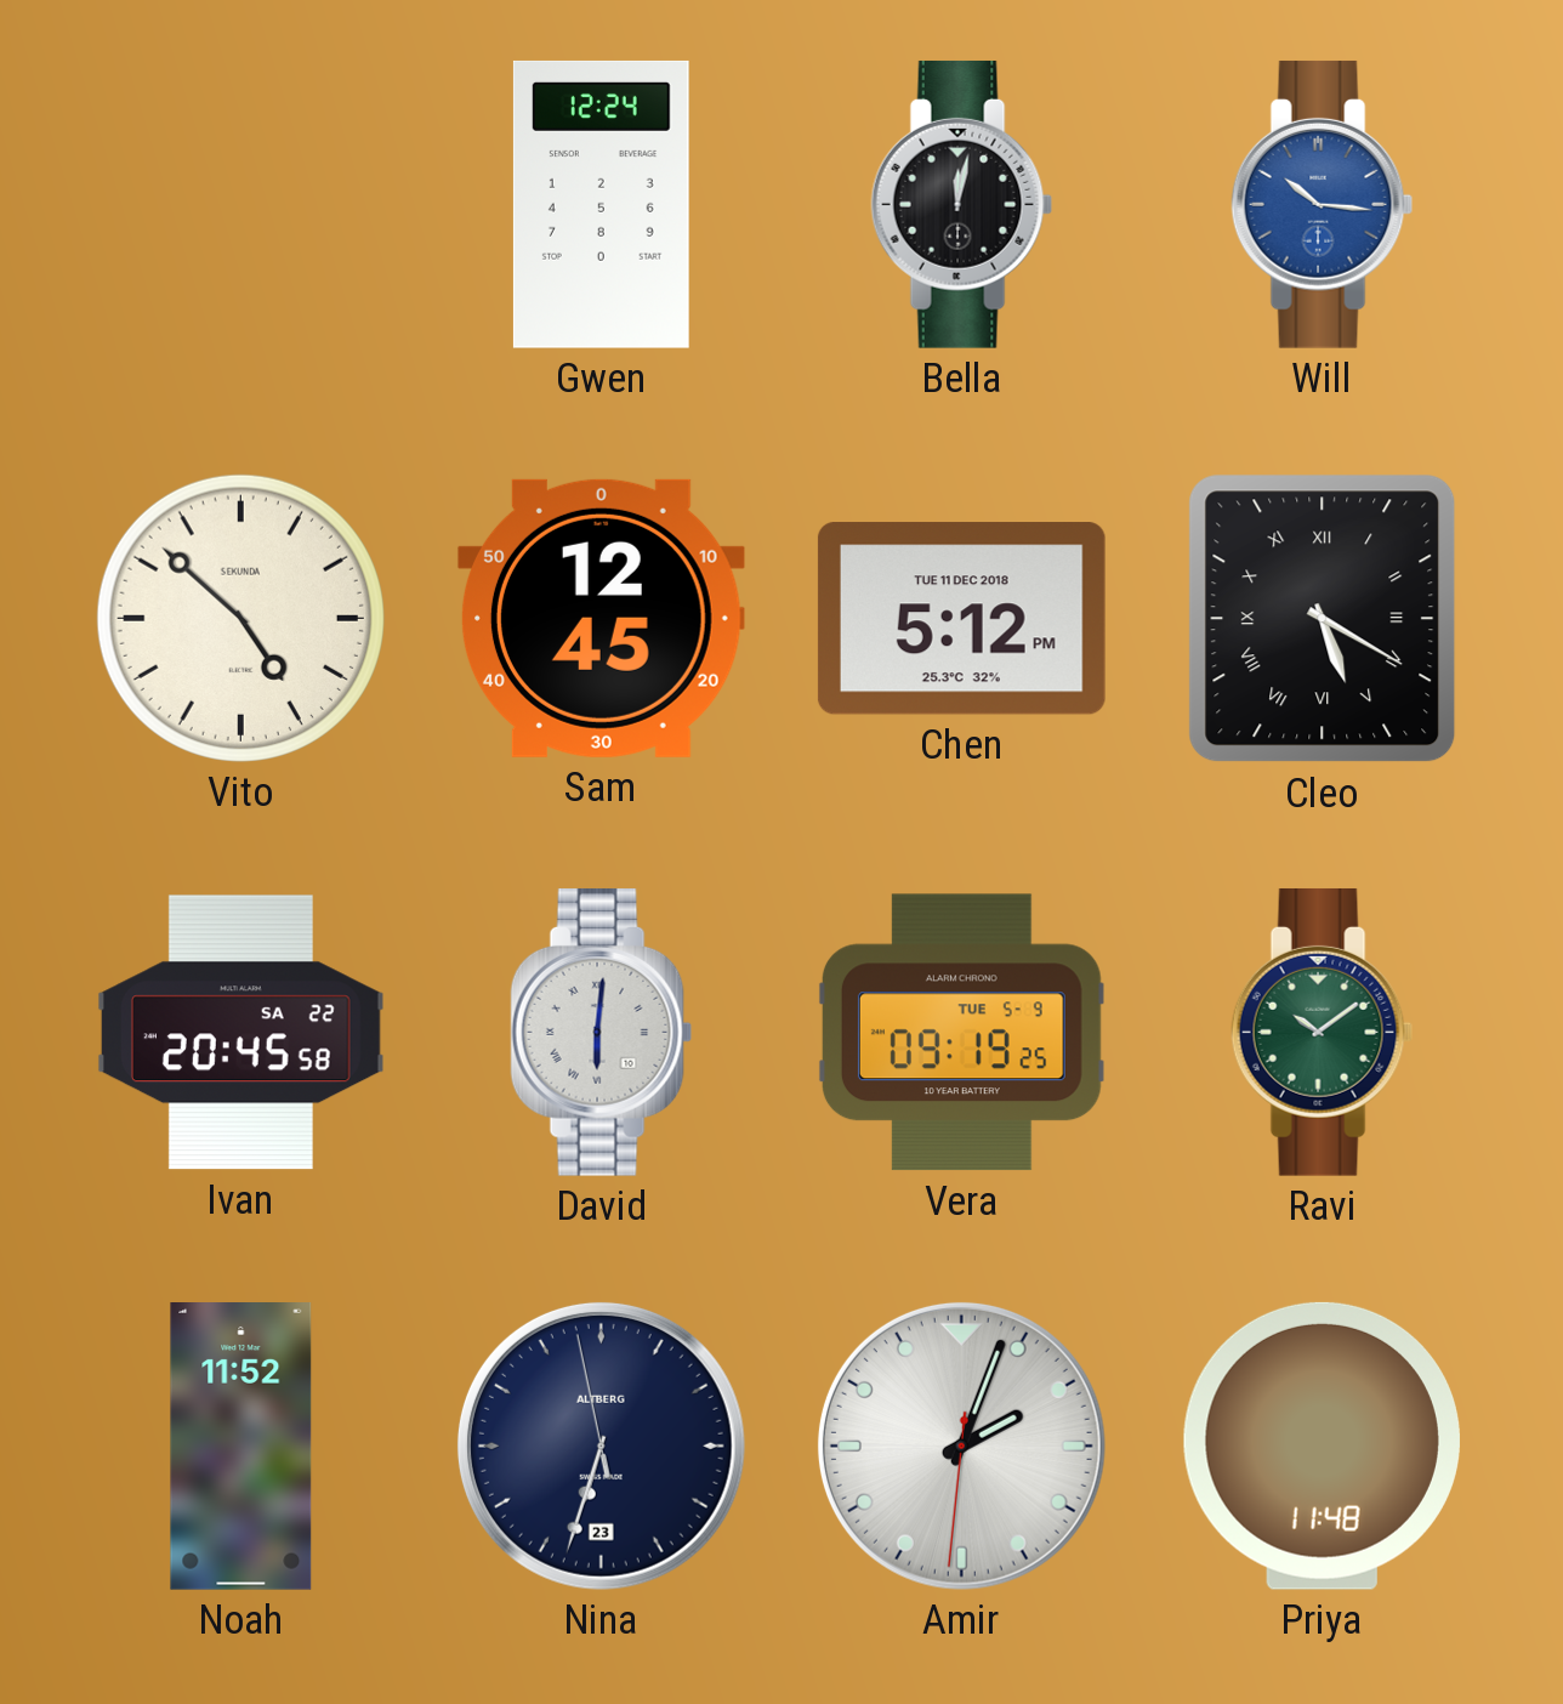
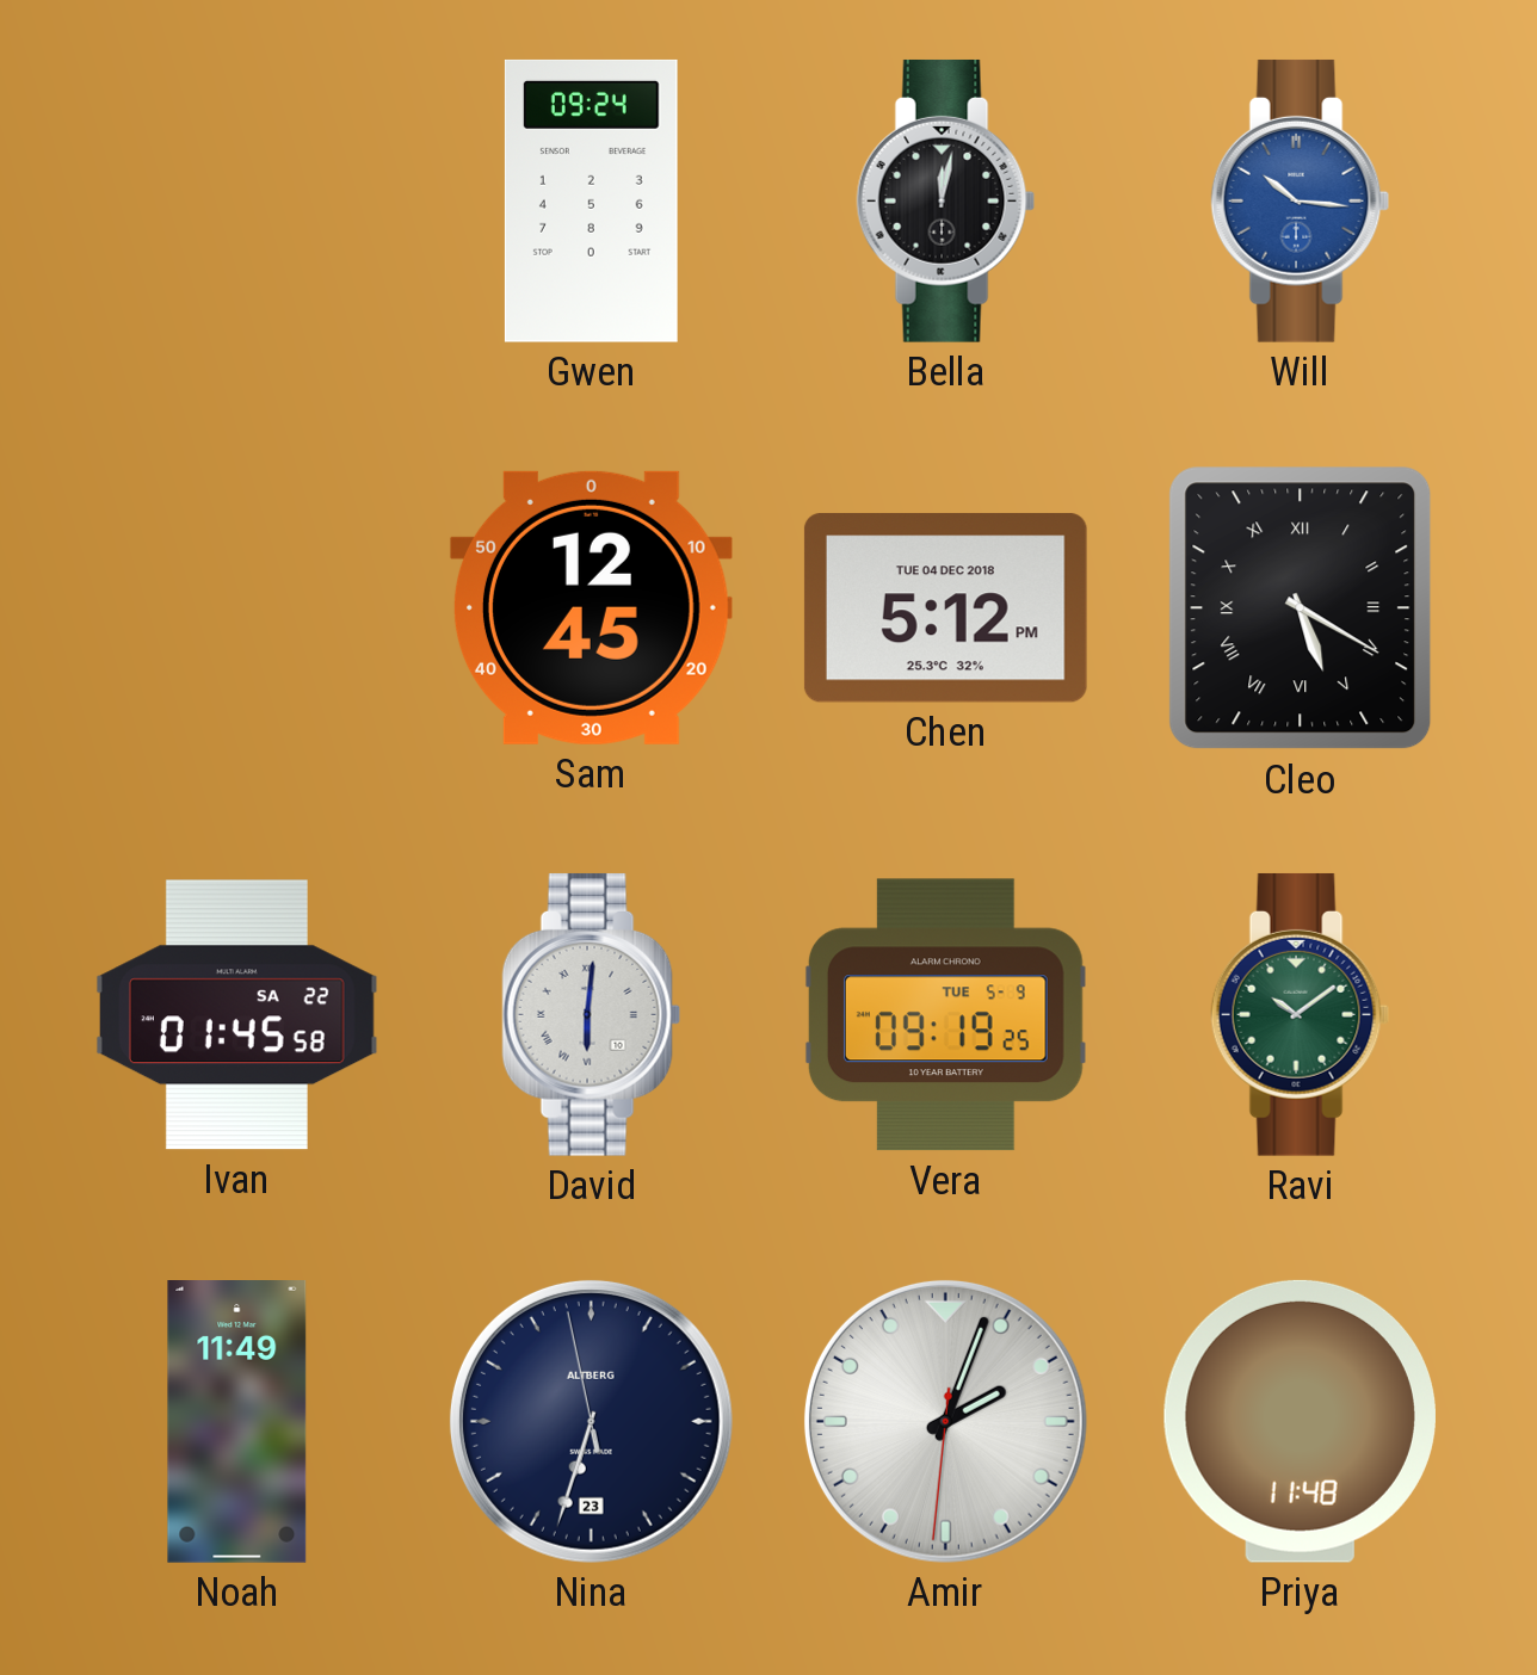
Gwen: 12:24 -> 09:24 (591, 200)
Vito: 4:52 -> none (240, 618)
Chen date: TUE 11 DEC 2018 -> TUE 04 DEC 2018 (945, 608)
Ivan: 20:45 -> 01:45 (236, 1015)
Noah: 11:52 -> 11:49 (237, 1422)
